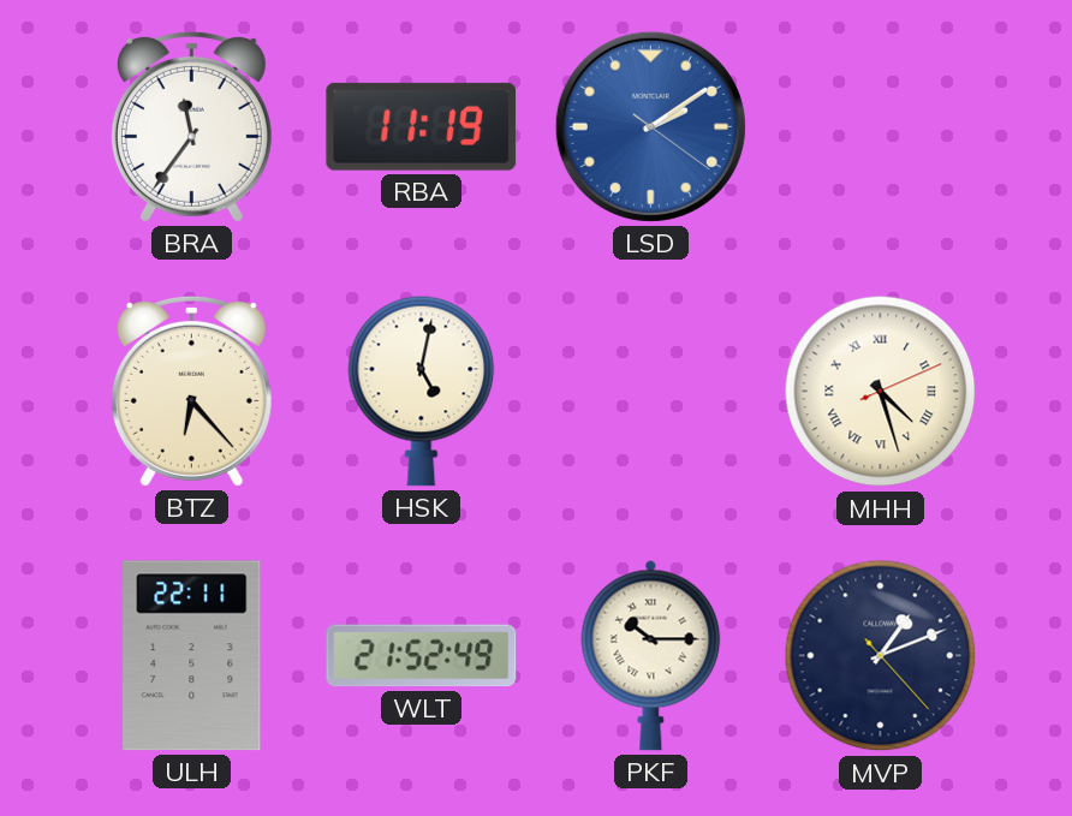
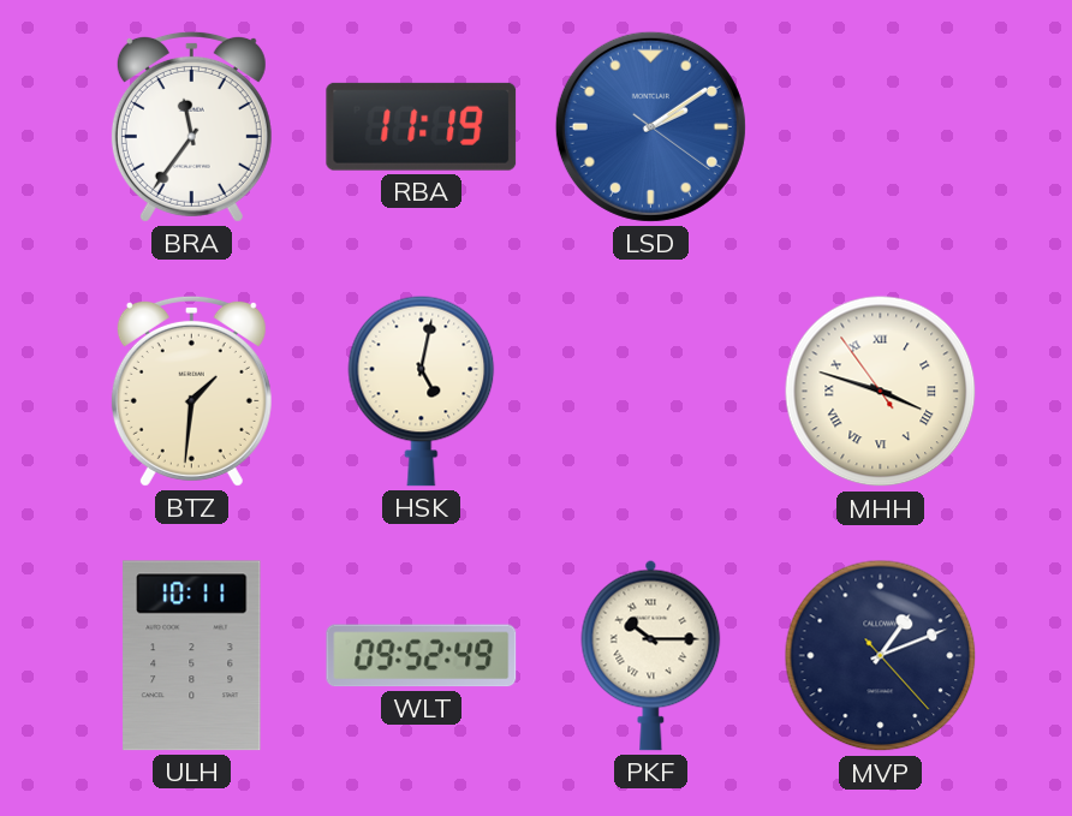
BTZ: 6:23 -> 1:31 (191, 391)
MHH: 4:27 -> 3:47 (881, 392)
ULH: 22:11 -> 10:11 (192, 656)
WLT: 21:52 -> 09:52 (422, 656)
